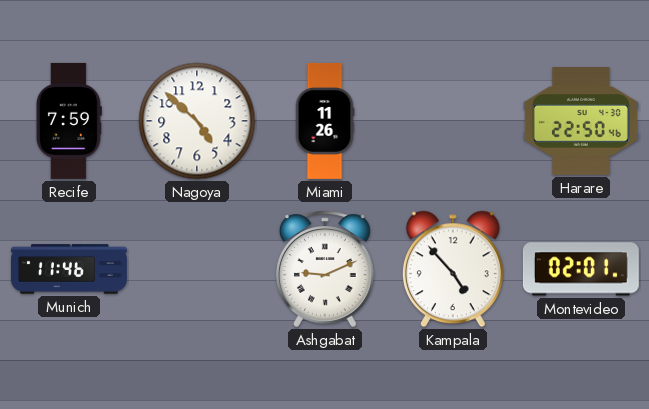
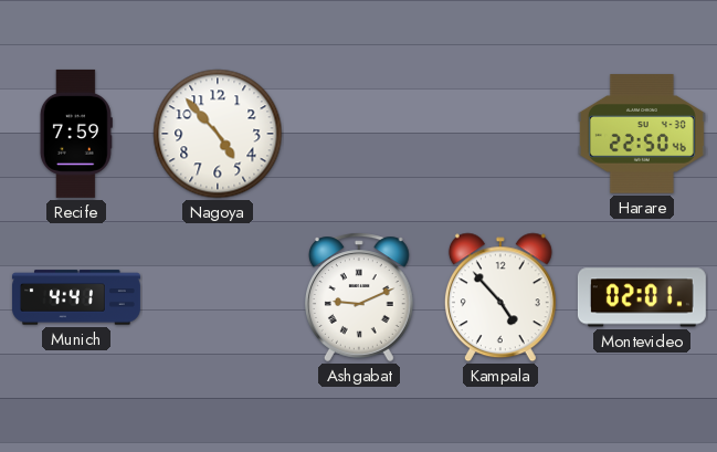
Nagoya: 4:52 -> 4:53 (218, 134)
Miami: 11:26 -> none (325, 121)
Munich: 11:46 -> 4:41 (76, 297)
